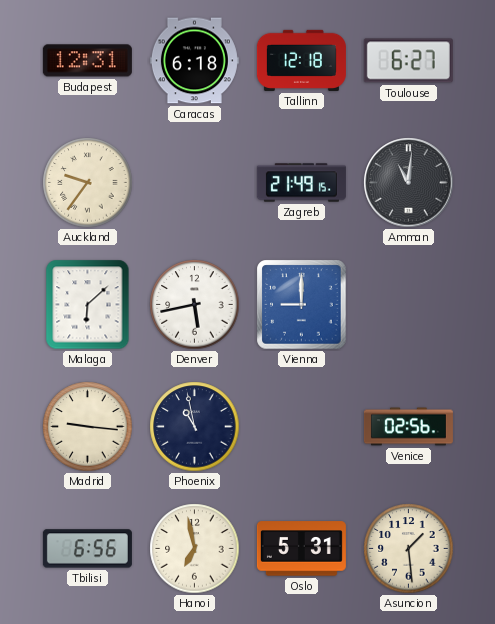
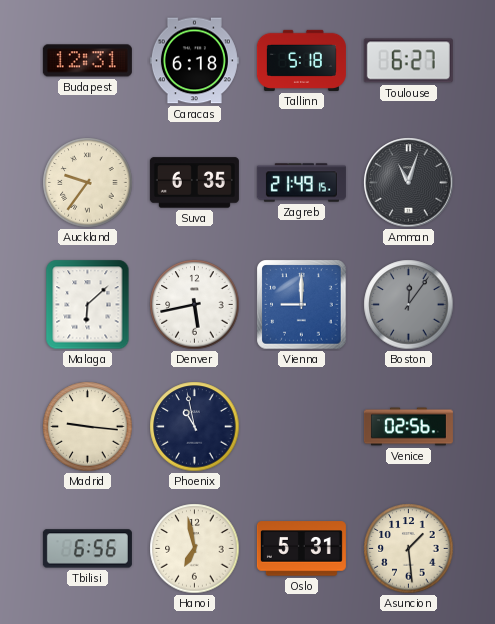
Tallinn: 12:18 -> 5:18 (301, 60)
Suva: none -> 6:35 (194, 183)
Amman: 11:01 -> 11:03 (409, 183)
Boston: none -> 12:06 (409, 305)
